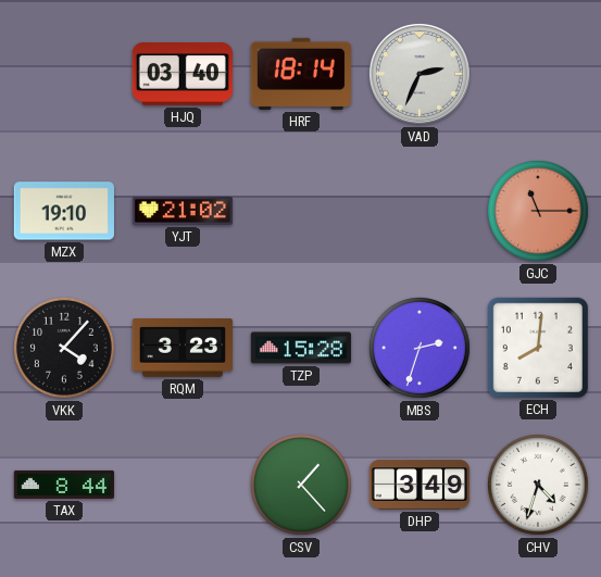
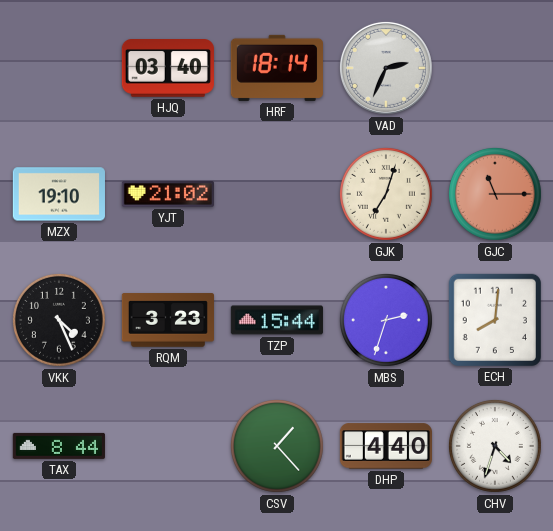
GJK: none -> 7:03 (386, 194)
VKK: 4:07 -> 4:26 (59, 320)
TZP: 15:28 -> 15:44 (277, 320)
DHP: 3:49 -> 4:40 (386, 446)
